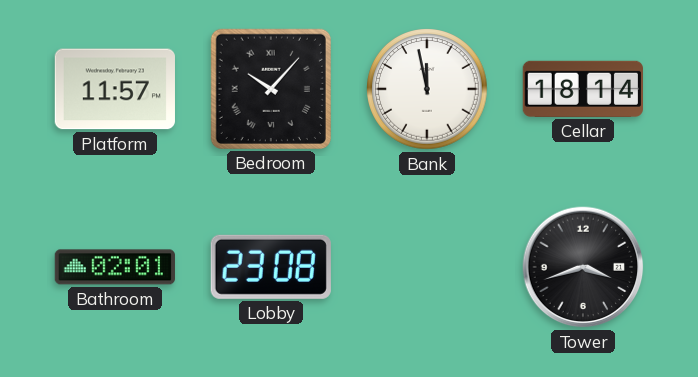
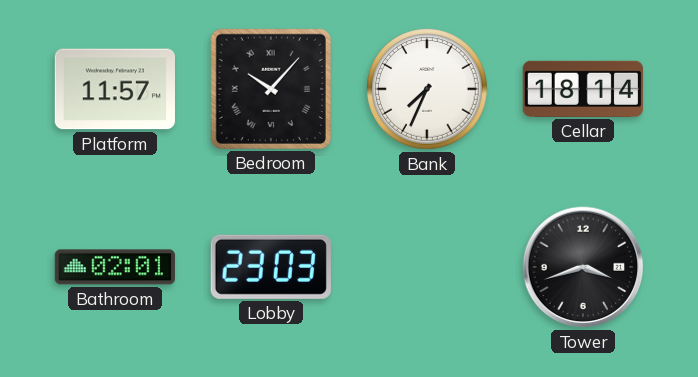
Bank: 11:58 -> 7:34 (427, 89)
Lobby: 23:08 -> 23:03 (271, 267)
